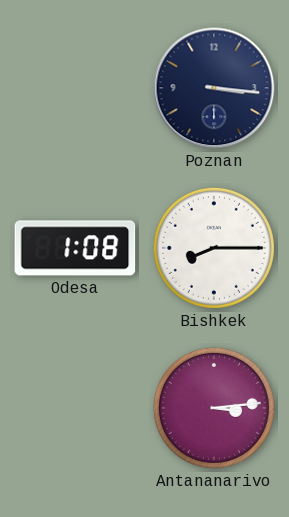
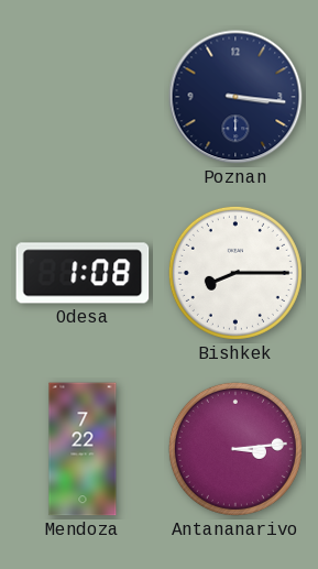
Mendoza: none -> 7:22 (83, 449)
